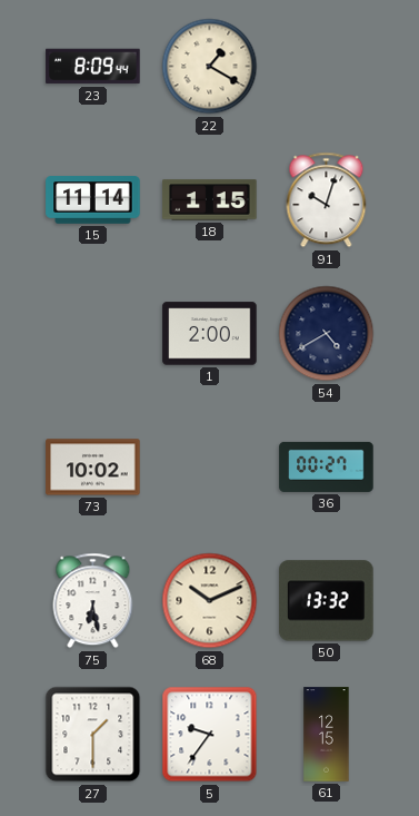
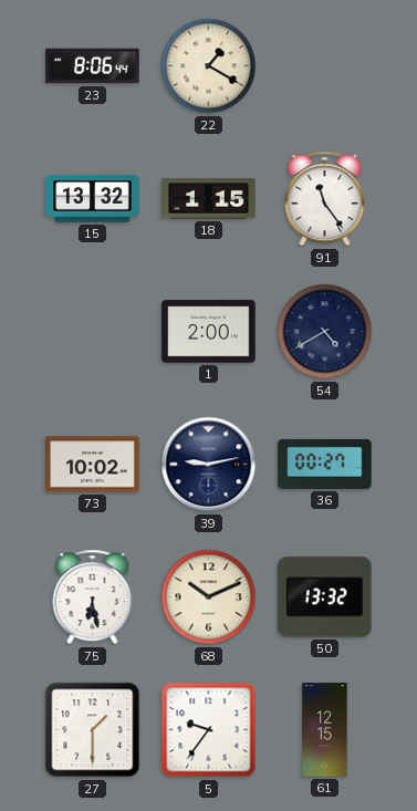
23: 8:09 -> 8:06 (93, 66)
15: 11:14 -> 13:32 (93, 199)
91: 10:03 -> 11:24 (325, 199)
39: none -> 9:13 (209, 465)
